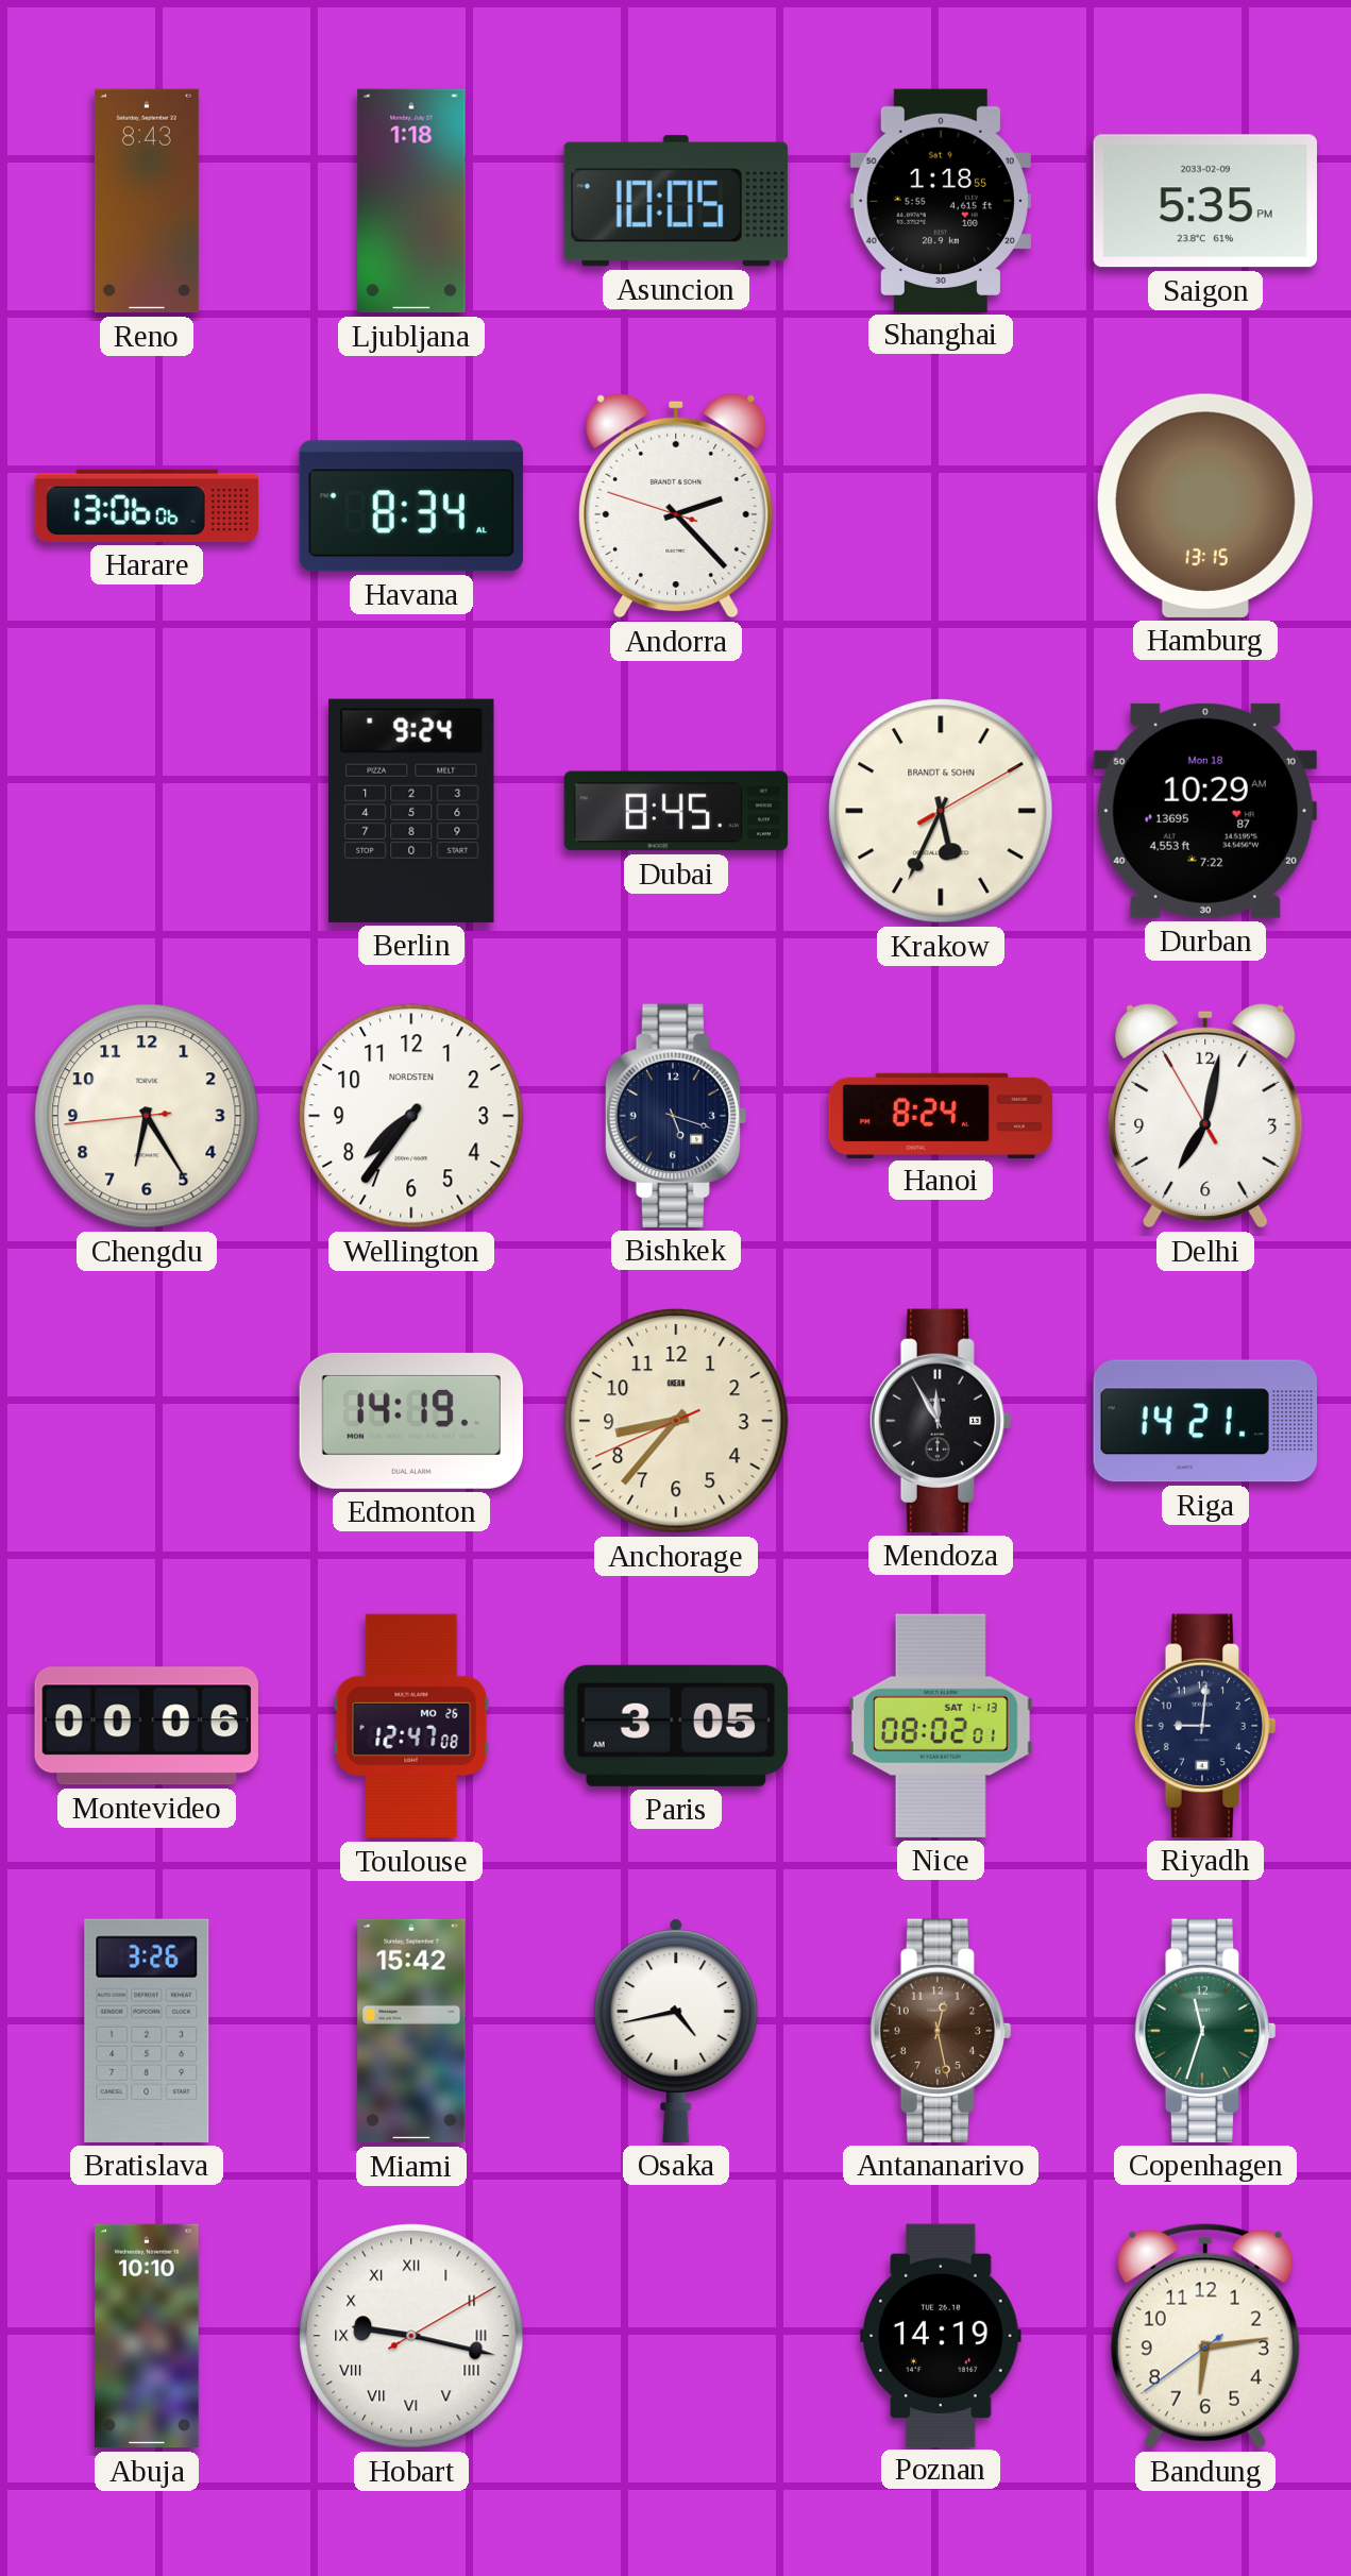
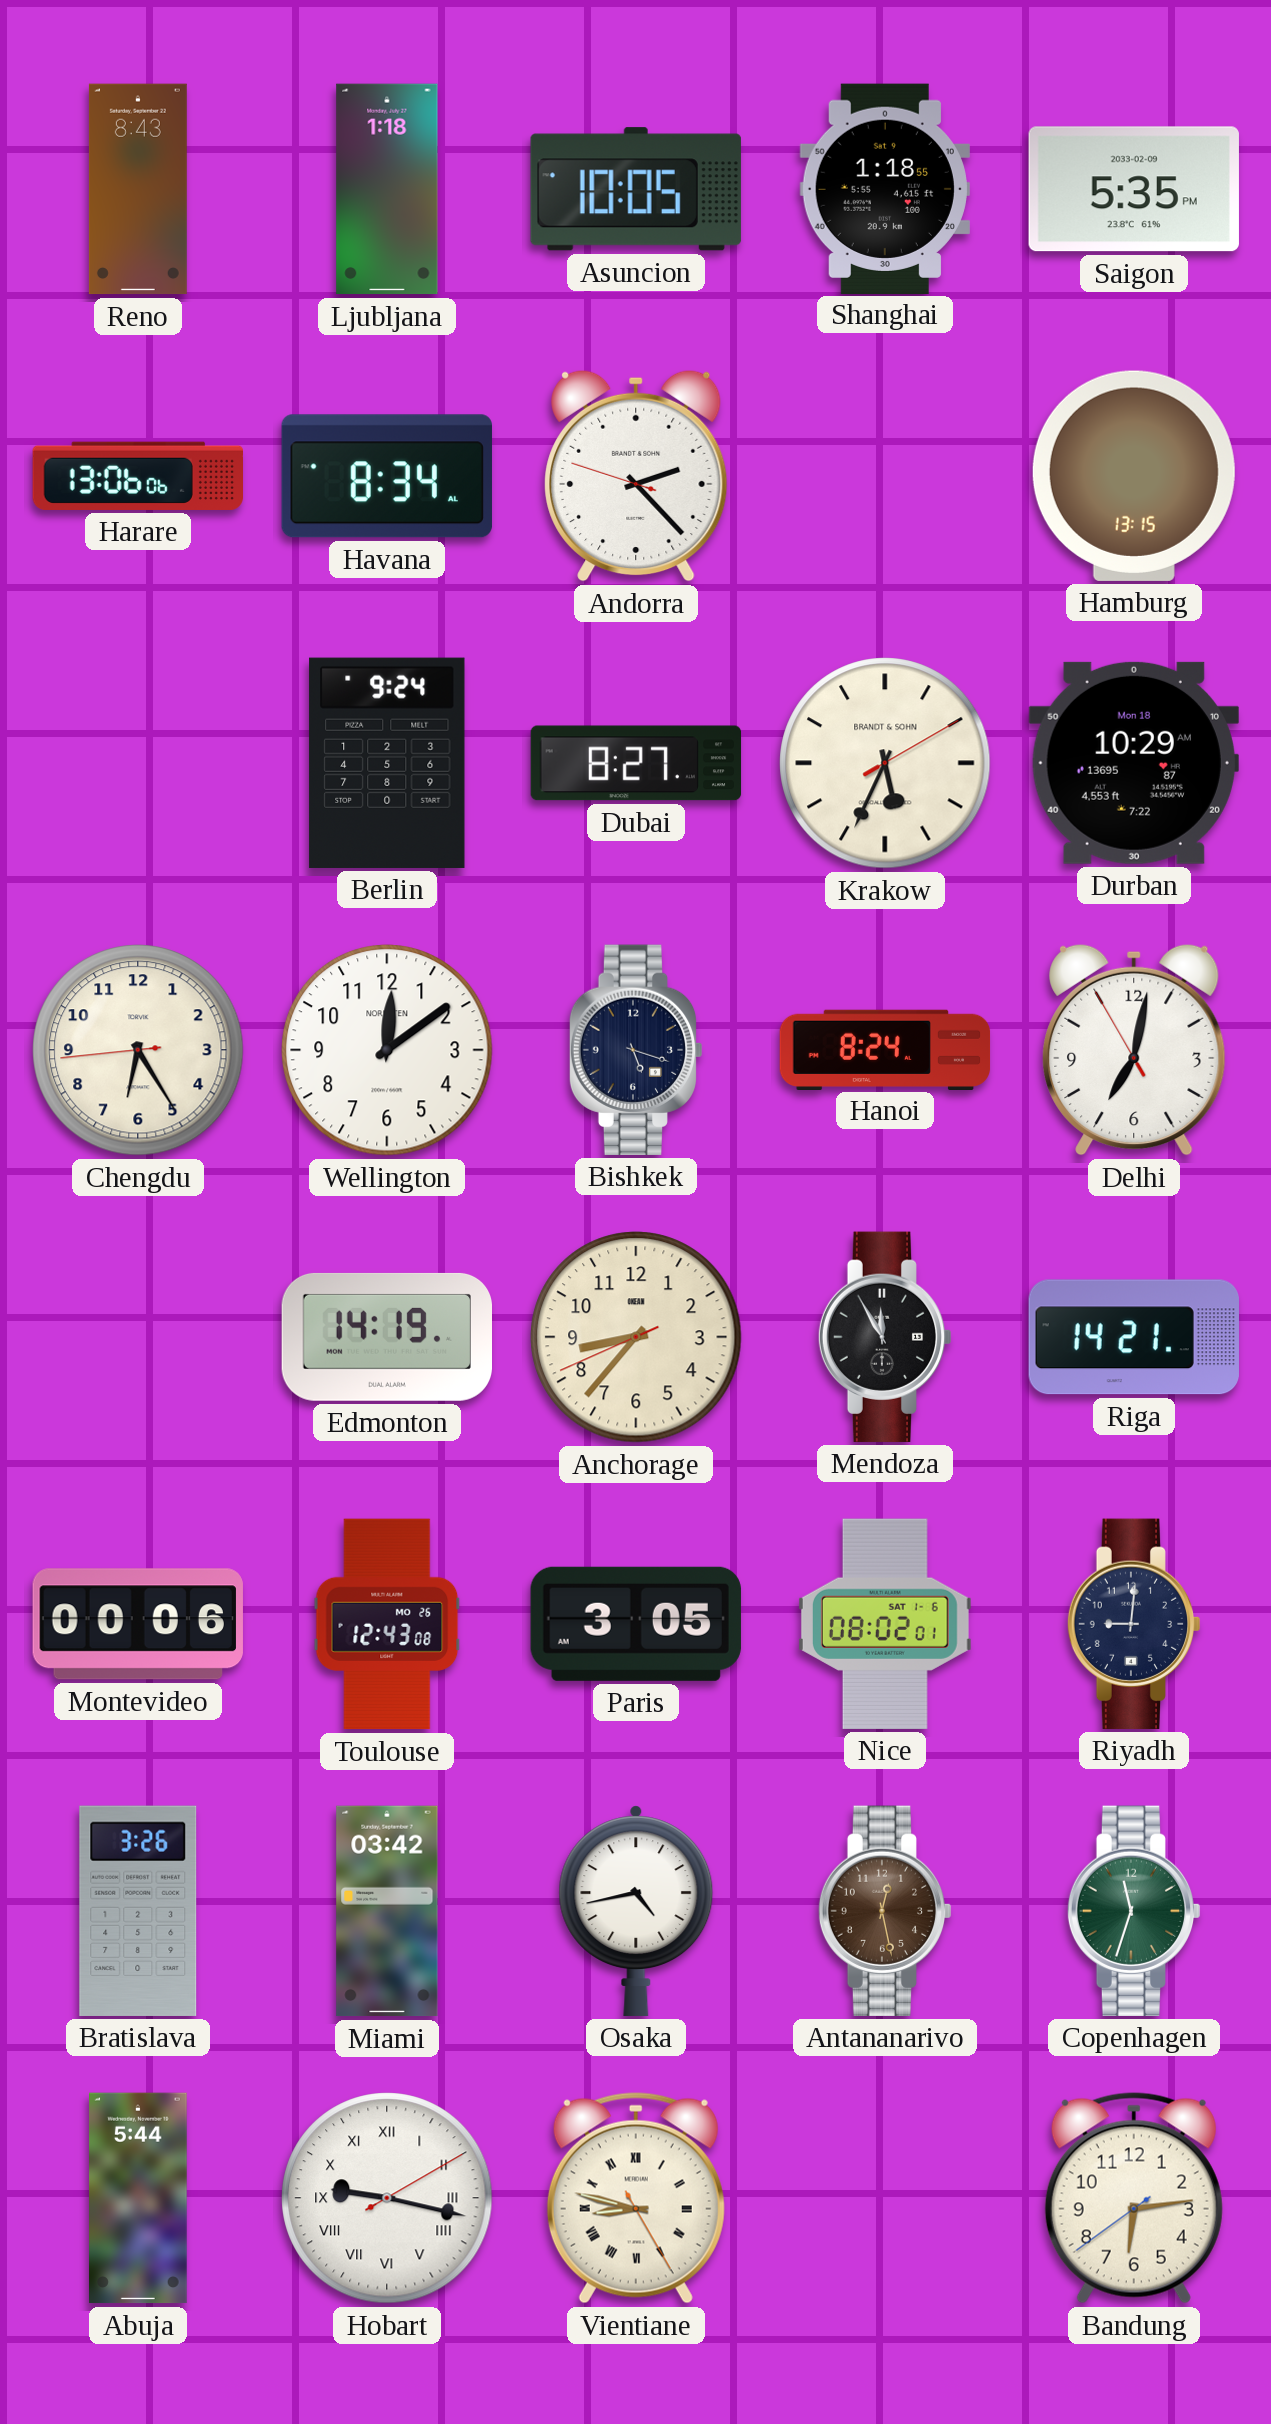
Dubai: 8:45 -> 8:27 (636, 763)
Wellington: 7:36 -> 12:09 (387, 1050)
Toulouse: 12:47 -> 12:43 (387, 1624)
Nice date: SAT 1-13 -> SAT 1-6 (885, 1624)
Miami: 15:42 -> 03:42 (387, 1911)
Abuja: 10:10 -> 5:44 (139, 2198)
Vientiane: none -> 8:47 (636, 2198)
Poznan: 14:19 -> none (941, 2335)
